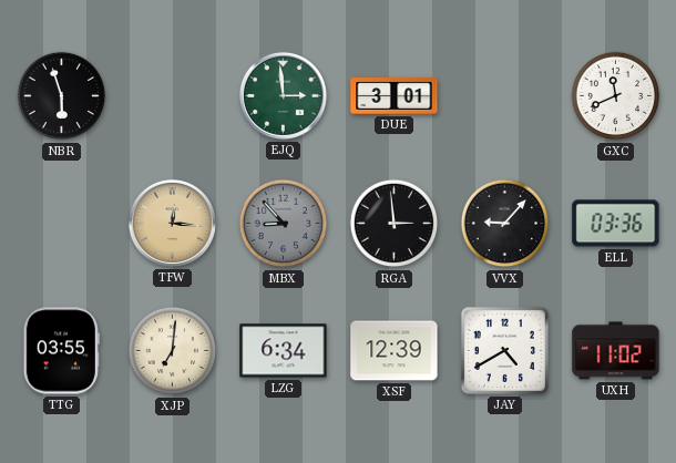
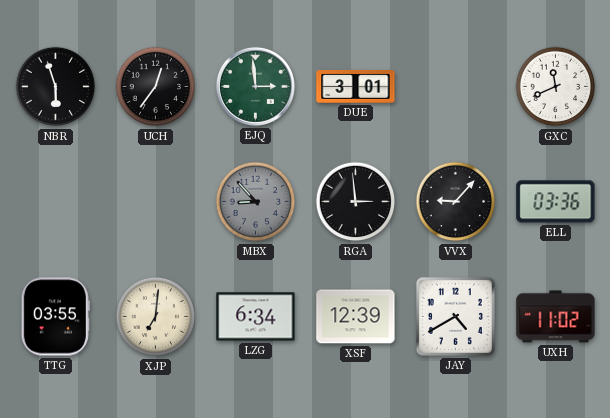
UCH: none -> 12:36 (156, 87)
TFW: 12:16 -> none (172, 223)
